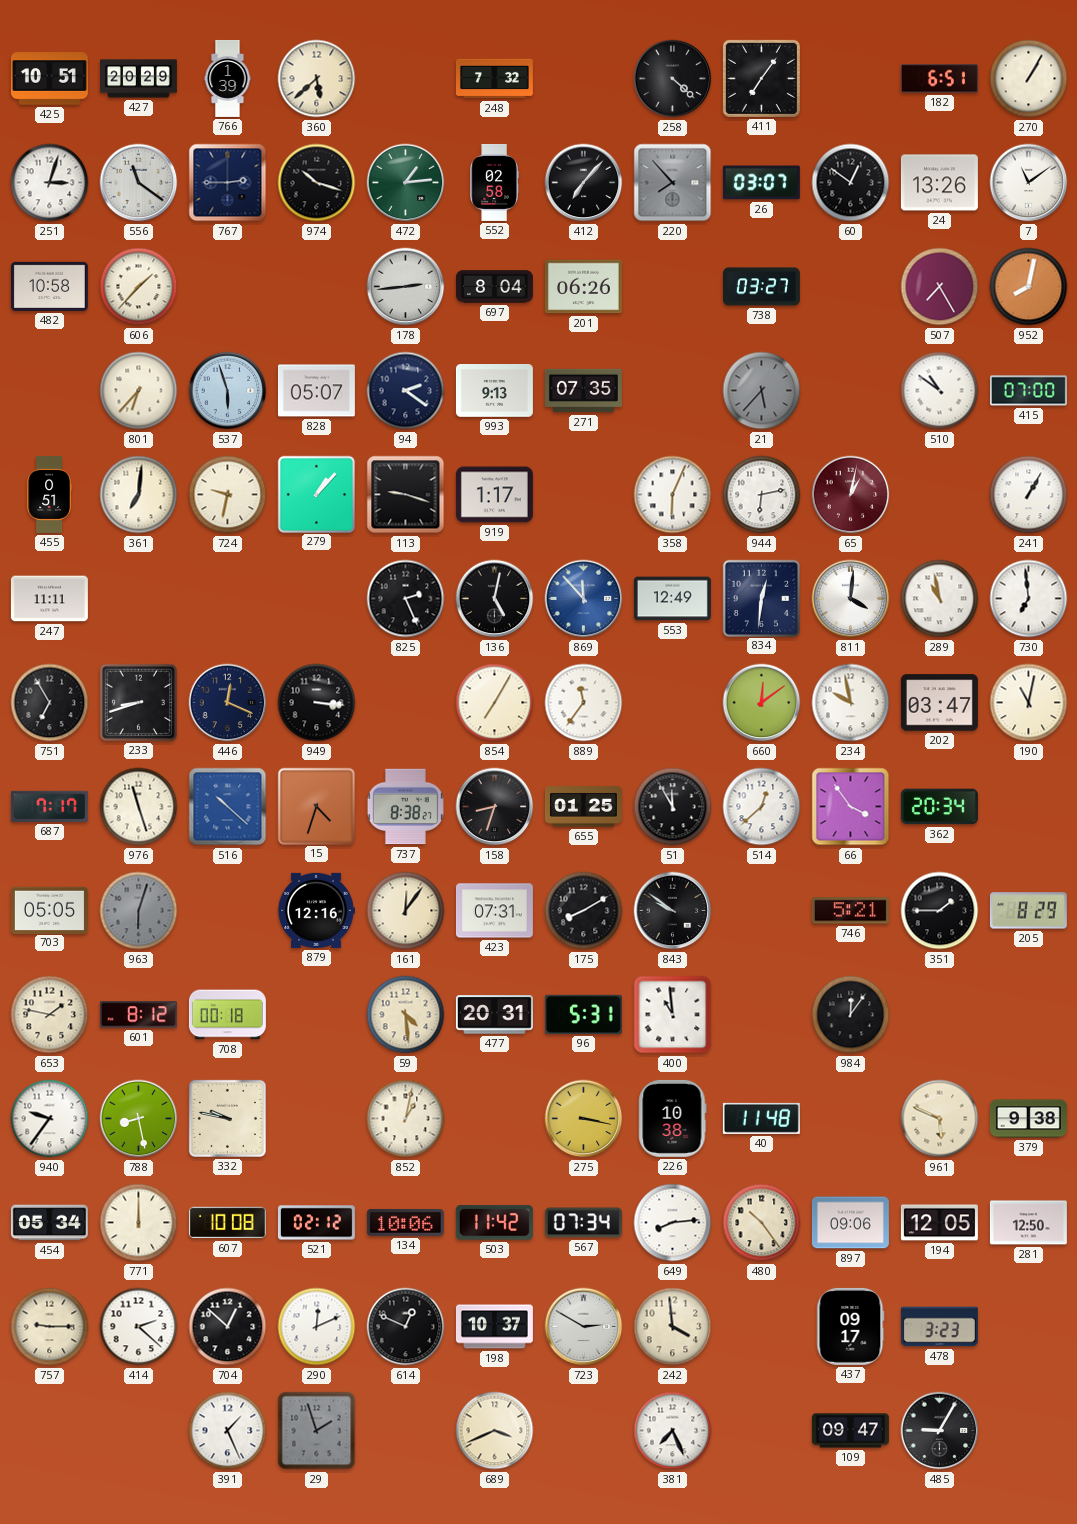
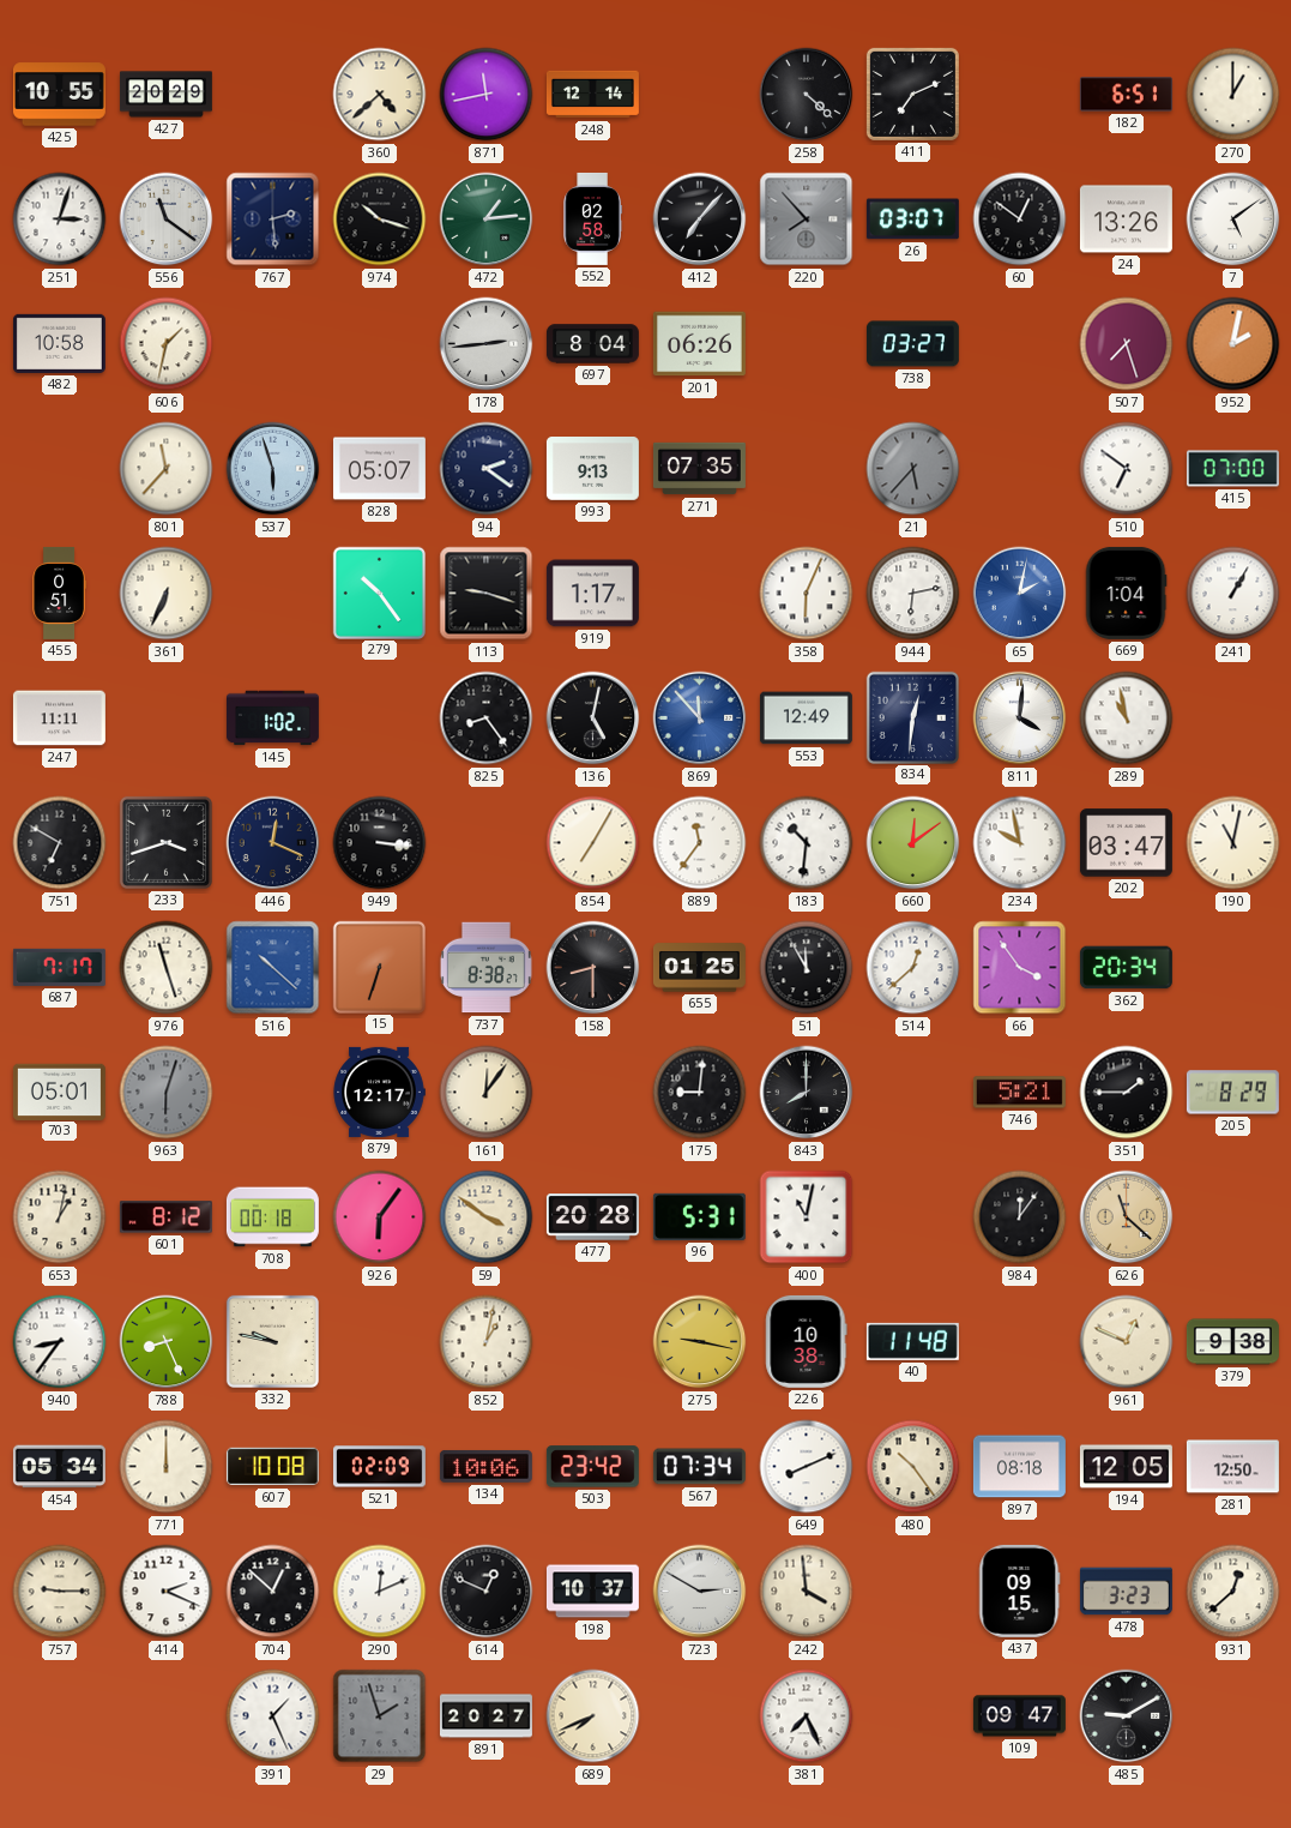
425: 10:51 -> 10:55 (59, 95)
766: 1:39 -> none (228, 78)
360: 5:38 -> 4:38 (380, 95)
871: none -> 11:43 (487, 95)
248: 7:32 -> 12:14 (592, 95)
411: 7:06 -> 7:11 (912, 94)
270: 1:05 -> 1:00 (1233, 95)
767: 2:45 -> 2:29 (273, 220)
7: 11:09 -> 5:09 (1233, 220)
606: 1:37 -> 1:32 (167, 344)
507: 7:25 -> 7:27 (1127, 344)
952: 8:02 -> 2:02 (1233, 344)
801: 6:37 -> 11:37 (167, 469)
510: 10:51 -> 6:51 (1127, 469)
361: 7:01 -> 6:34 (167, 594)
724: 9:32 -> none (228, 495)
279: 1:07 -> 10:24 (379, 593)
65: 1:02 -> 2:02 (1020, 594)
65 dial: burgundy -> blue (1020, 594)
669: none -> 1:04 (1126, 593)
145: none -> 1:02 (272, 718)
825: 2:26 -> 8:24 (487, 718)
730: 6:59 -> none (1029, 599)
751: 6:55 -> 6:50 (60, 843)
233: 8:42 -> 3:42 (165, 842)
183: none -> 10:31 (807, 843)
15: 4:33 -> 6:33 (379, 967)
158: 8:33 -> 8:30 (593, 968)
703: 05:05 -> 05:01 (59, 1092)
879: 12:16 -> 12:17 (379, 1092)
423: 07:31 -> none (494, 911)
175: 8:10 -> 9:01 (700, 1093)
843: 9:51 -> 8:00 (807, 1093)
653: 1:47 -> 1:02 (60, 1217)
926: none -> 6:06 (380, 1217)
59: 4:29 -> 3:51 (487, 1217)
477: 20:31 -> 20:28 (592, 1217)
400: 10:59 -> 11:02 (807, 1217)
626: none -> 11:22 (1127, 1217)
940: 9:36 -> 8:36 (60, 1342)
788: 8:28 -> 8:26 (167, 1342)
275: 3:17 -> 9:17 (700, 1342)
961: 5:49 -> 12:49 (1127, 1342)
521: 02:12 -> 02:09 (379, 1467)
503: 11:42 -> 23:42 (592, 1467)
649: 8:14 -> 8:11 (807, 1467)
897: 09:06 -> 08:18 (1019, 1467)
414: 2:22 -> 2:19 (167, 1592)
437: 09:17 -> 09:15 (1020, 1591)
931: none -> 12:38 (1233, 1592)
891: none -> 20:27 (485, 1716)
689: 3:41 -> 7:41 (593, 1716)
485: 9:05 -> 9:10 (1127, 1716)
